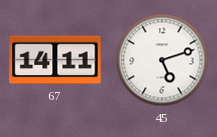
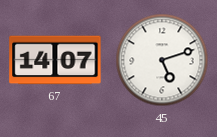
67: 14:11 -> 14:07 (55, 60)
